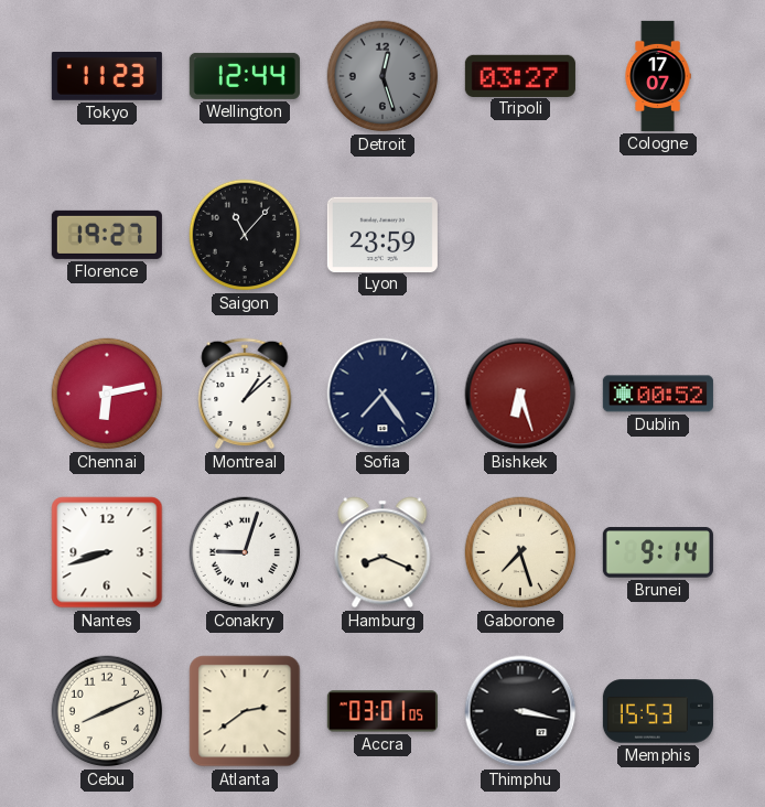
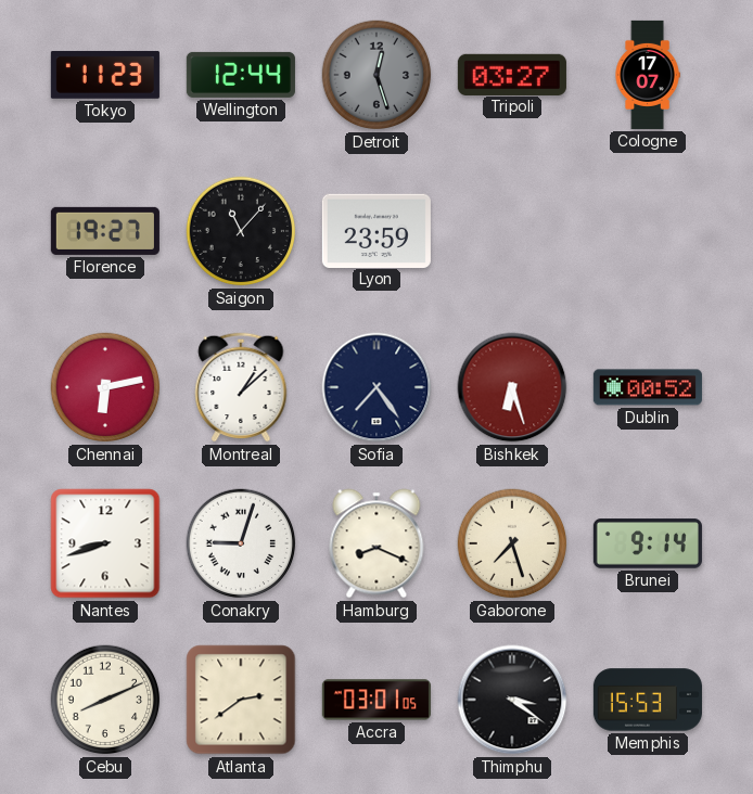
Thimphu: 3:17 -> 3:21 (512, 700)
